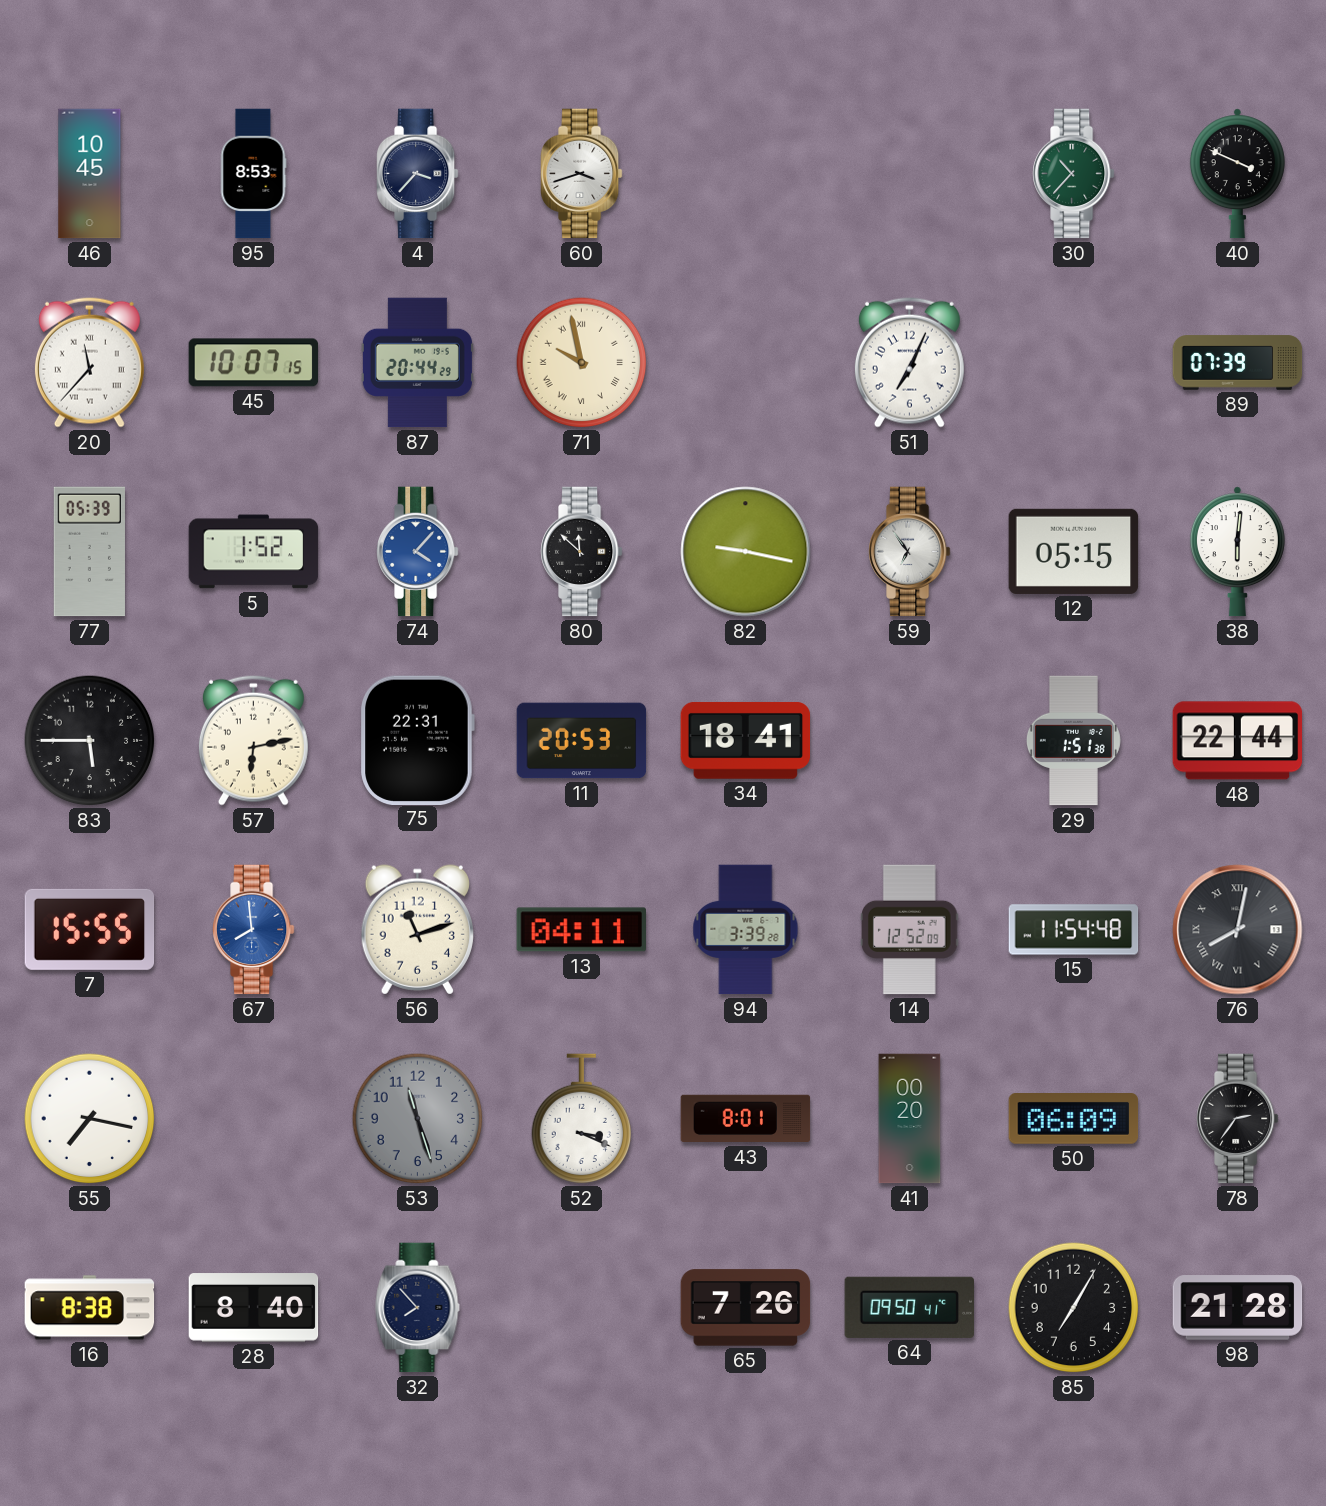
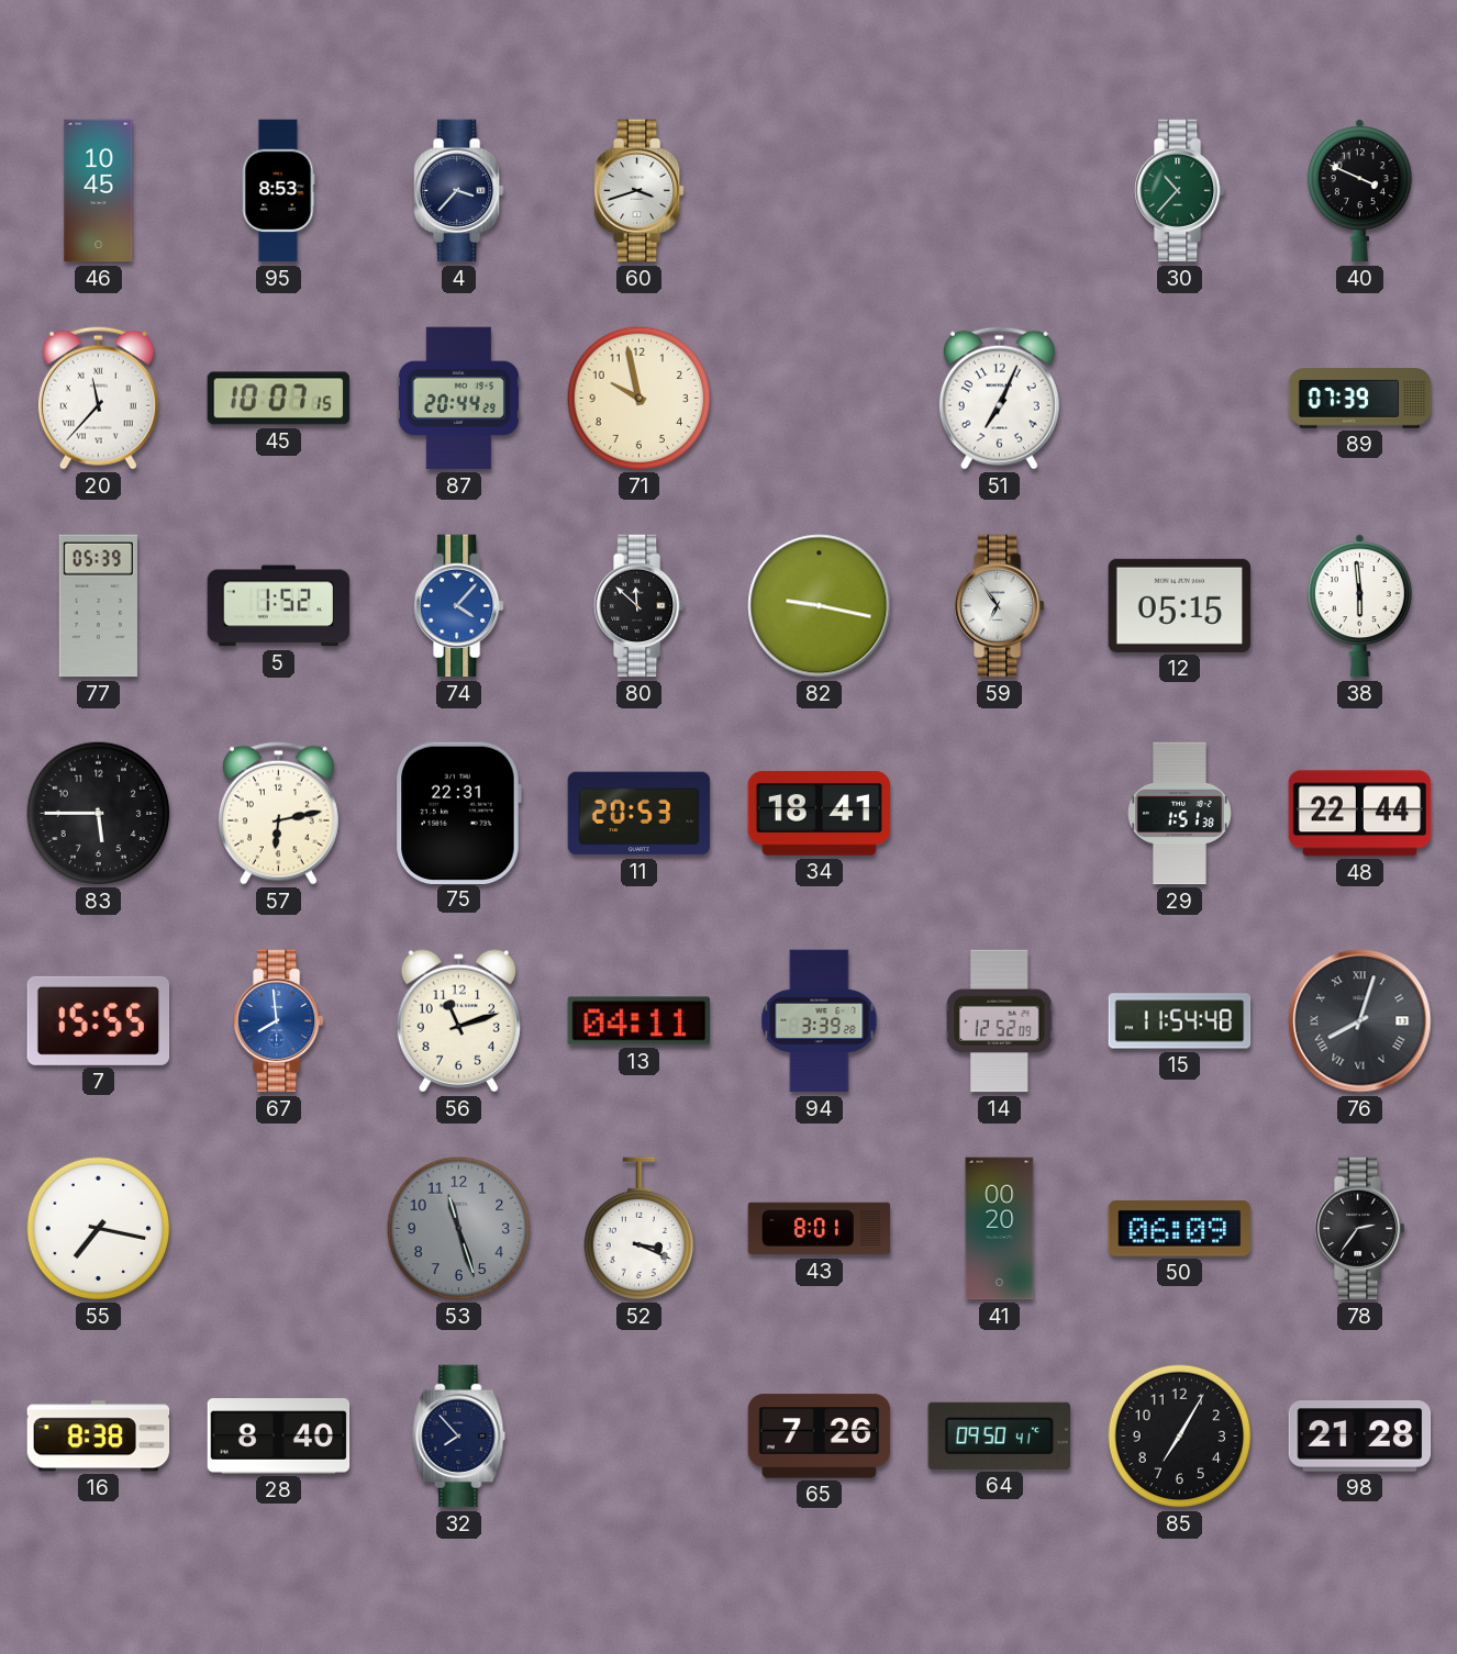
71 numerals: Roman -> Arabic (639, 399)
38: 6:01 -> 5:59 (1359, 606)
76: 8:02 -> 8:03 (1360, 1021)
